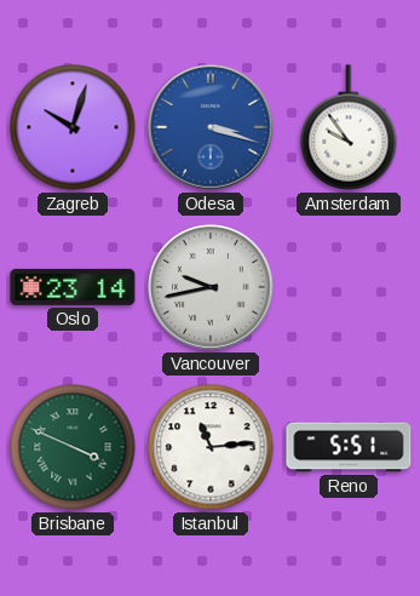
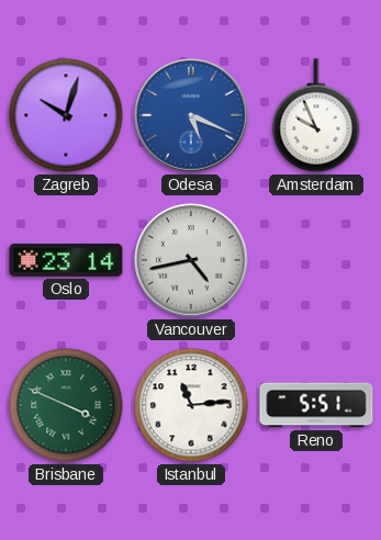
Odesa: 3:18 -> 5:19 (191, 115)
Amsterdam: 9:54 -> 9:56 (316, 115)
Vancouver: 9:43 -> 4:43 (191, 260)
